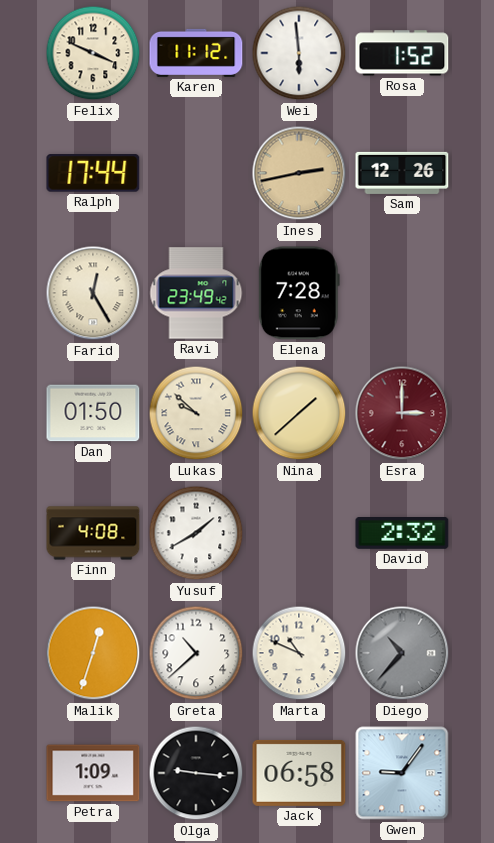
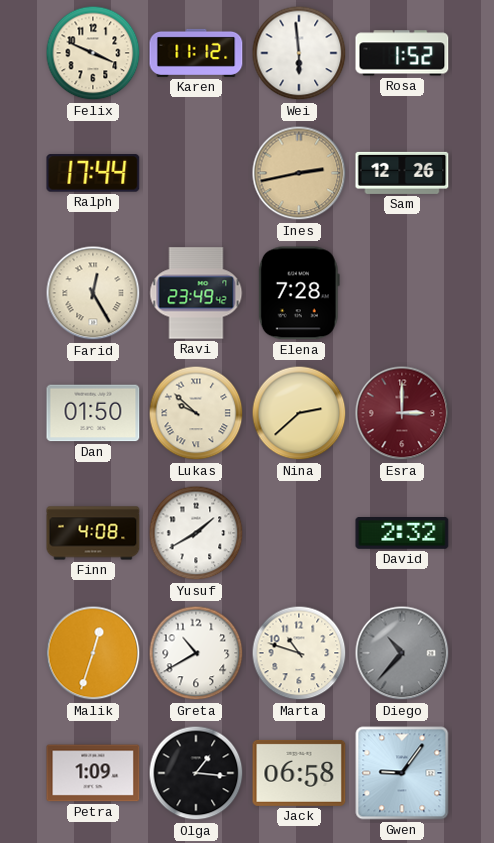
Nina: 1:38 -> 2:38 (299, 413)
Greta: 10:38 -> 10:40 (196, 653)
Marta: 10:49 -> 10:48 (299, 653)
Olga: 9:16 -> 1:16 (196, 773)
